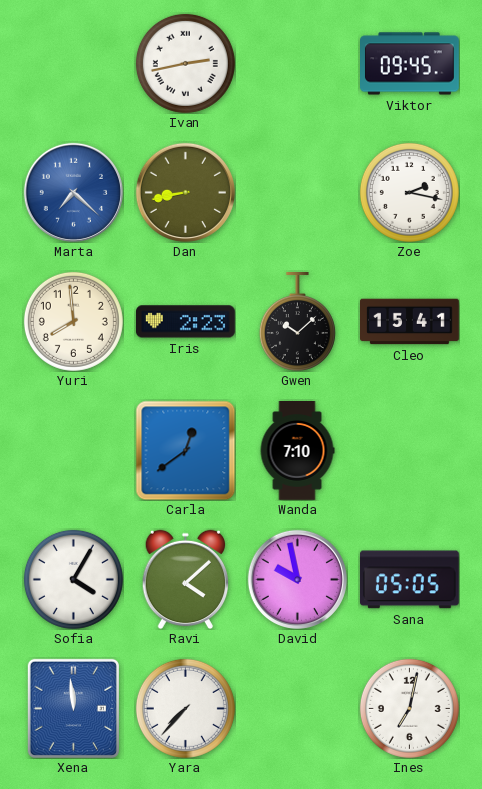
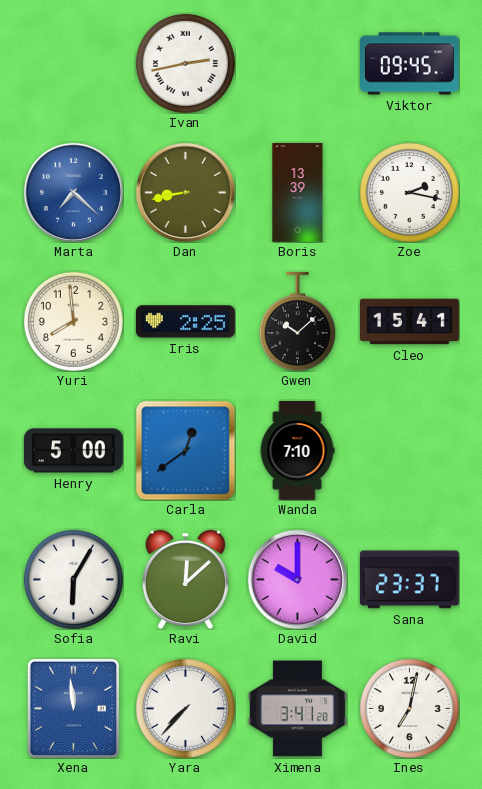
Boris: none -> 13:39 (298, 193)
Iris: 2:23 -> 2:25 (185, 322)
Henry: none -> 5:00 (74, 451)
Sofia: 4:05 -> 6:05 (73, 579)
Ravi: 4:08 -> 12:08 (185, 579)
David: 9:58 -> 10:00 (297, 579)
Sana: 05:05 -> 23:37 (409, 580)
Ximena: none -> 3:41 (298, 709)
